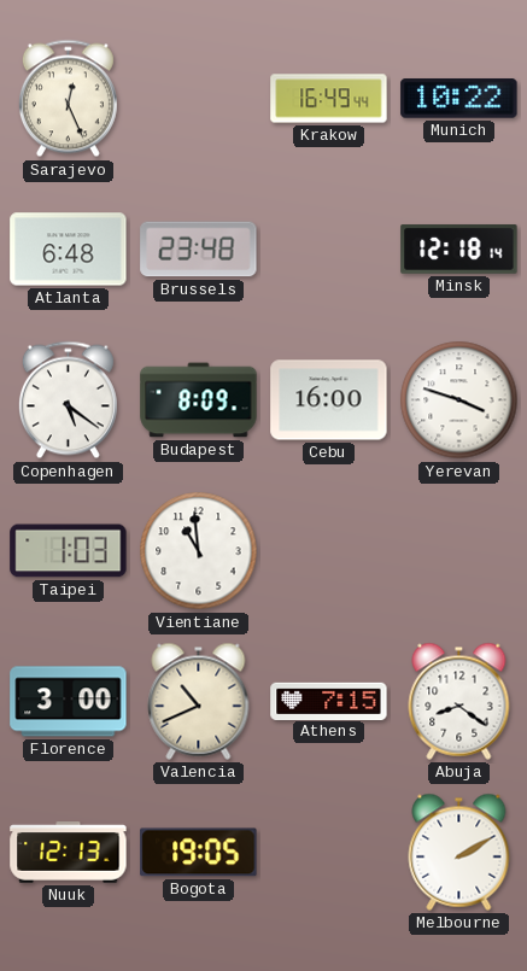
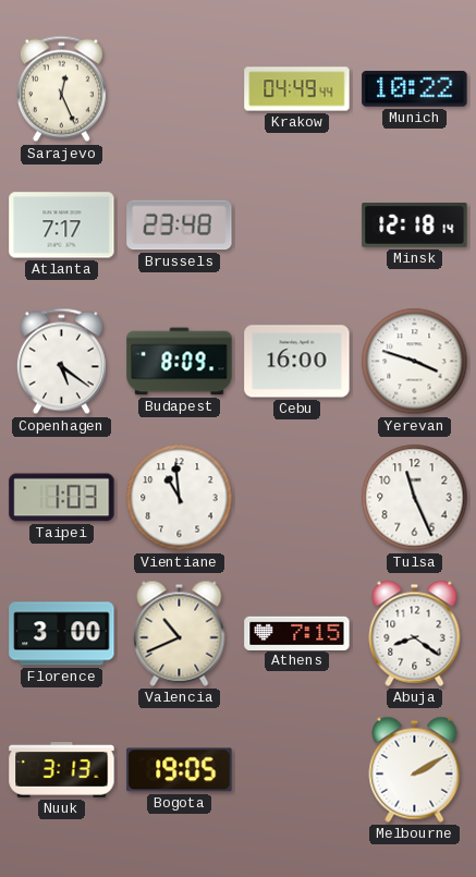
Krakow: 16:49 -> 04:49 (297, 89)
Atlanta: 6:48 -> 7:17 (62, 226)
Tulsa: none -> 11:26 (415, 498)
Nuuk: 12:13 -> 3:13 (62, 770)
